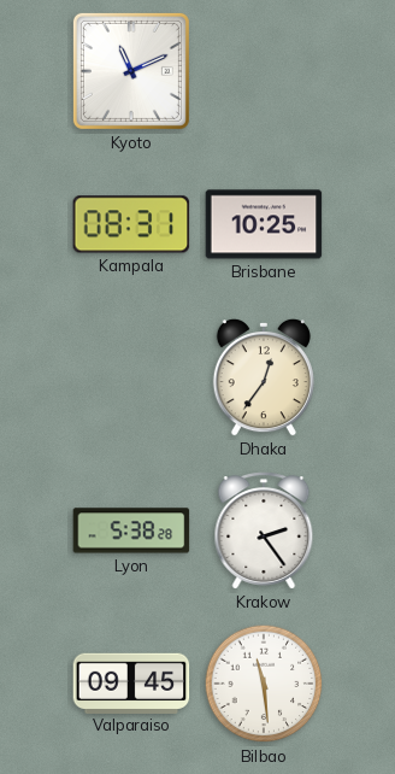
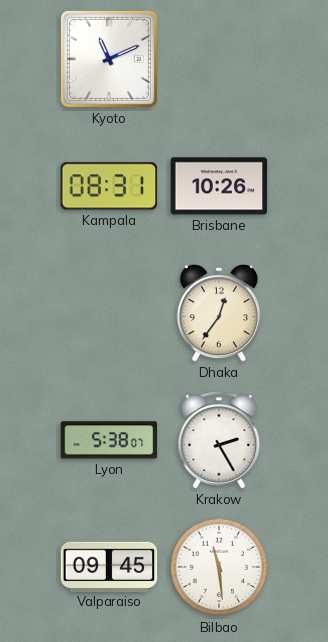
Brisbane: 10:25 -> 10:26 (219, 186)
Lyon: 5:38:28 -> 5:38:07 (109, 440)
Krakow: 2:24 -> 2:25 (219, 440)
